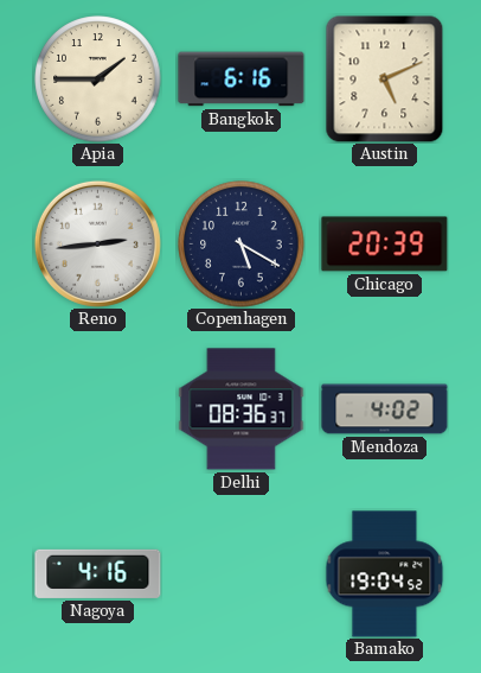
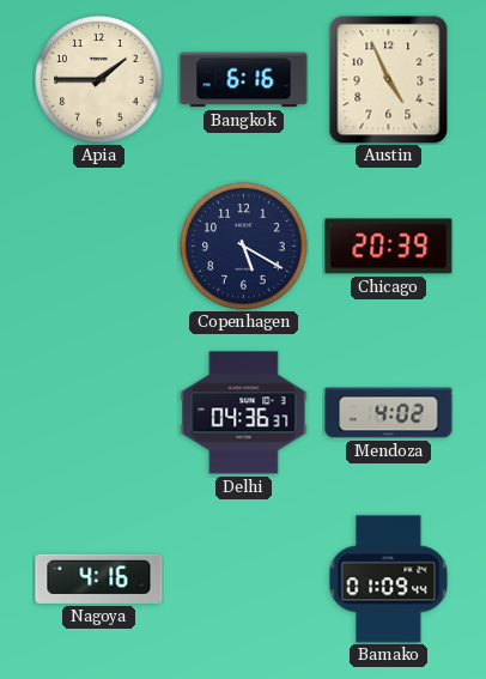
Austin: 5:11 -> 4:56 (389, 79)
Reno: 2:44 -> none (97, 243)
Delhi: 08:36 -> 04:36 (244, 413)
Bamako: 19:04 -> 01:09 (389, 580)
